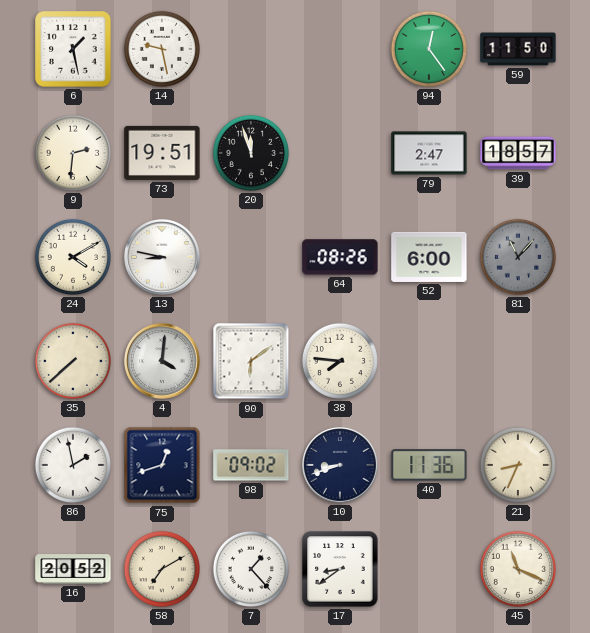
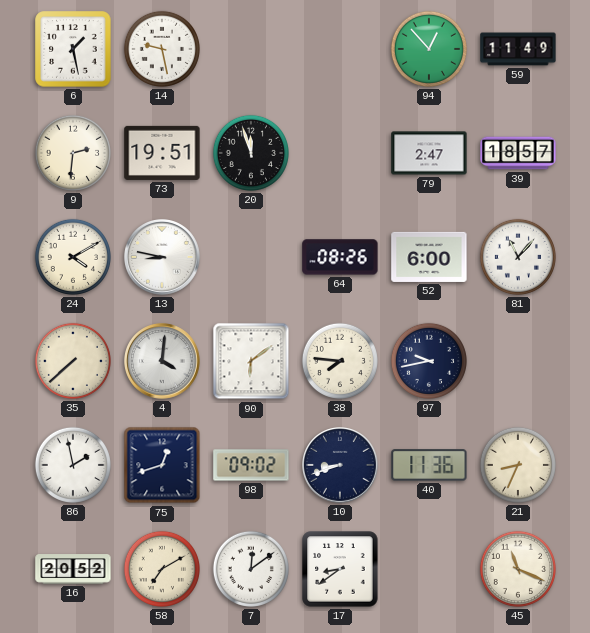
94: 12:24 -> 12:53 (429, 49)
59: 11:50 -> 11:49 (518, 49)
81 dial: grey -> white (518, 257)
97: none -> 9:43 (429, 361)
7: 1:23 -> 12:09 (251, 569)
